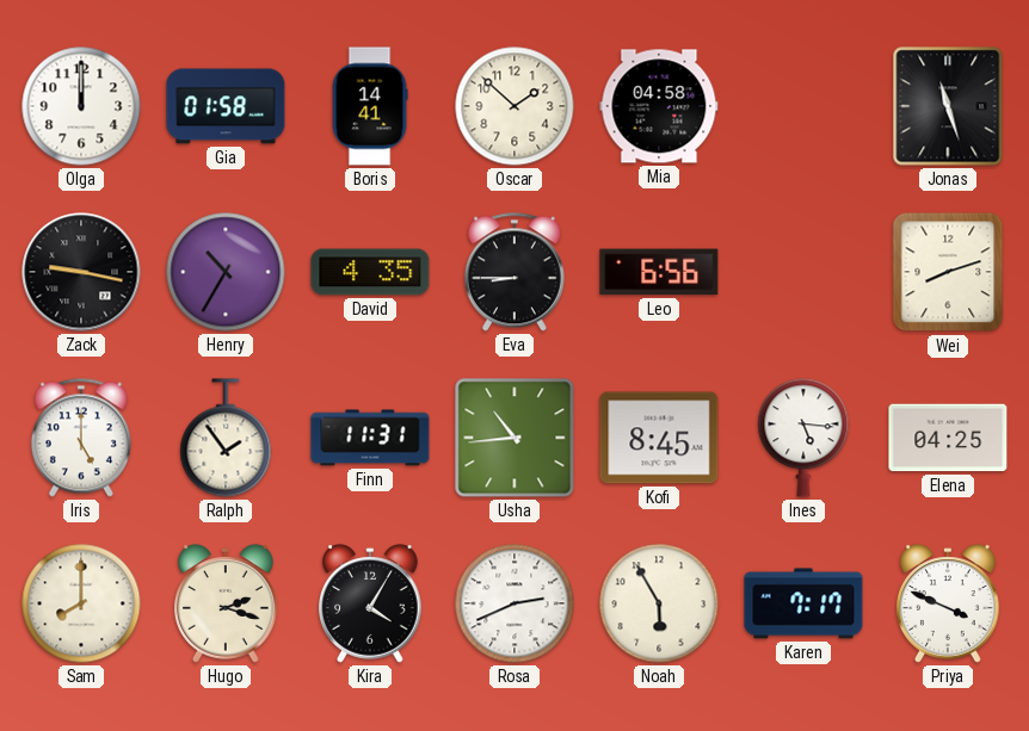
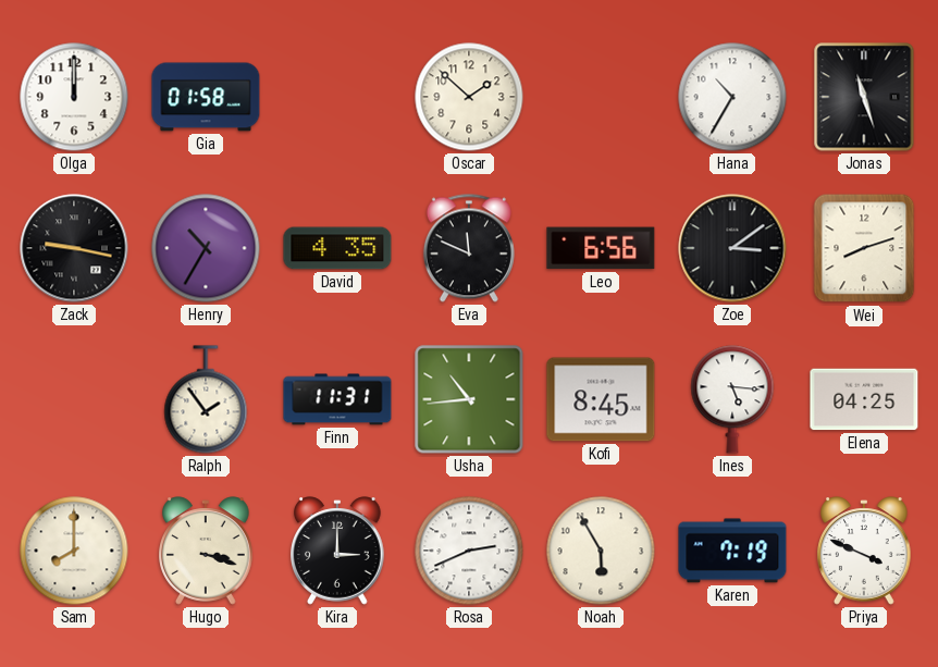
Boris: 14:41 -> none (370, 106)
Mia: 04:58 -> none (659, 106)
Hana: none -> 10:35 (732, 97)
Eva: 8:45 -> 11:49 (469, 248)
Zoe: none -> 3:09 (732, 248)
Iris: 5:00 -> none (81, 438)
Hugo: 2:18 -> 3:18 (206, 551)
Kira: 4:05 -> 3:00 (337, 551)
Karen: 7:17 -> 7:19 (732, 551)
